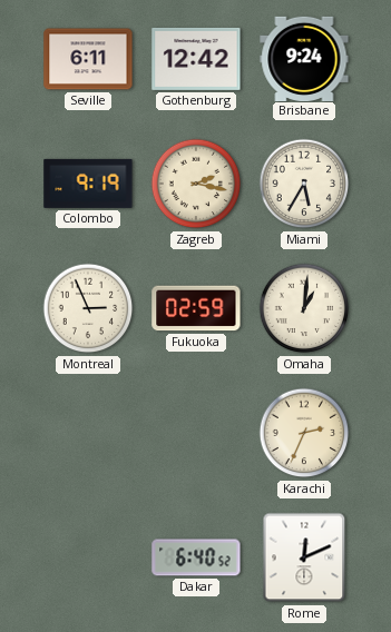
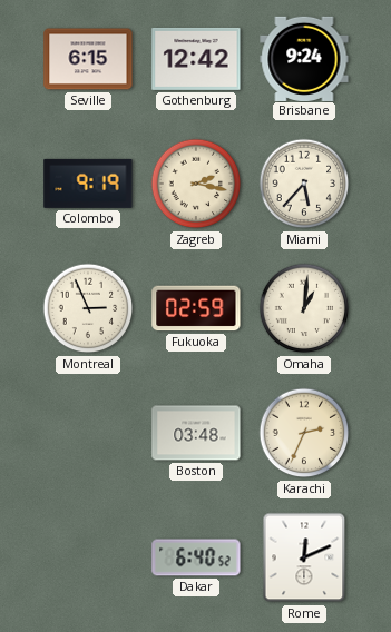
Seville: 6:11 -> 6:15 (88, 59)
Miami: 5:35 -> 5:37 (304, 184)
Boston: none -> 03:48 (196, 433)
